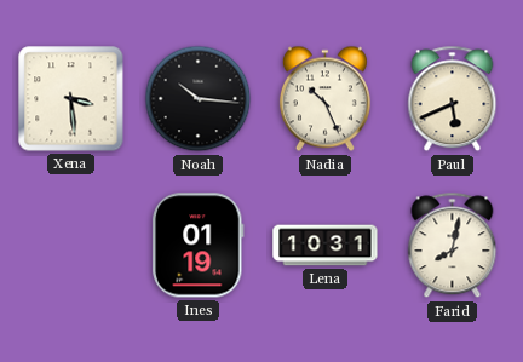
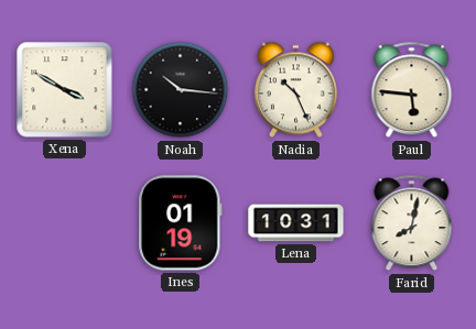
Xena: 3:29 -> 3:50 (65, 90)
Paul: 5:41 -> 5:46 (412, 90)
